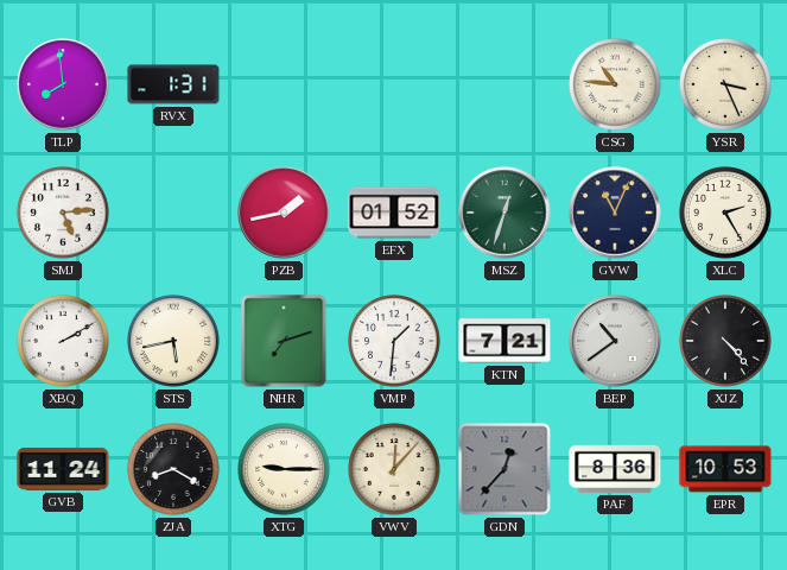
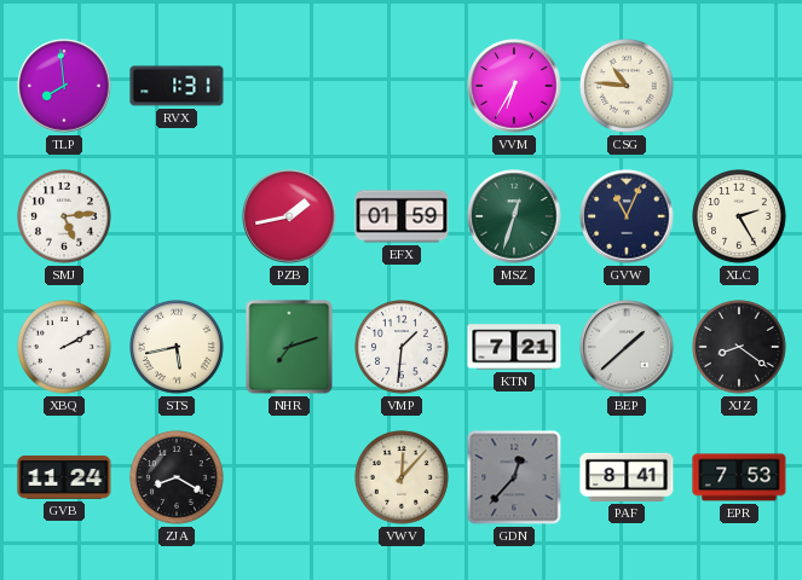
VVM: none -> 6:35 (514, 86)
YSR: 3:26 -> none (726, 85)
EFX: 01:52 -> 01:59 (402, 216)
BEP: 10:39 -> 1:38 (627, 347)
XJZ: 4:23 -> 8:21 (740, 348)
XTG: 9:15 -> none (285, 470)
PAF: 8:36 -> 8:41 (627, 477)
EPR: 10:53 -> 7:53 (739, 477)
